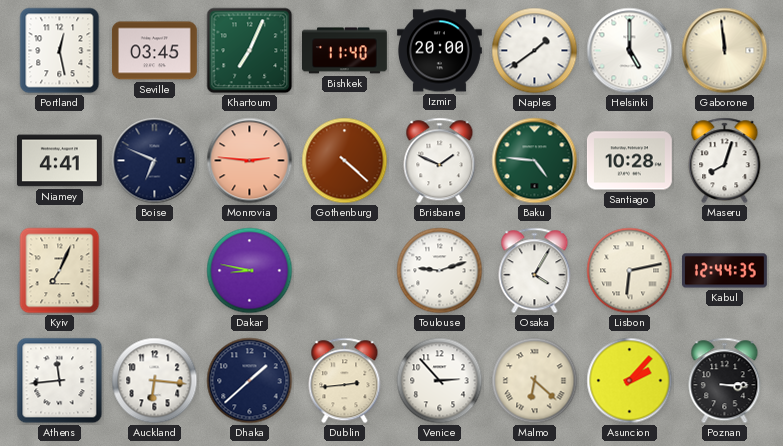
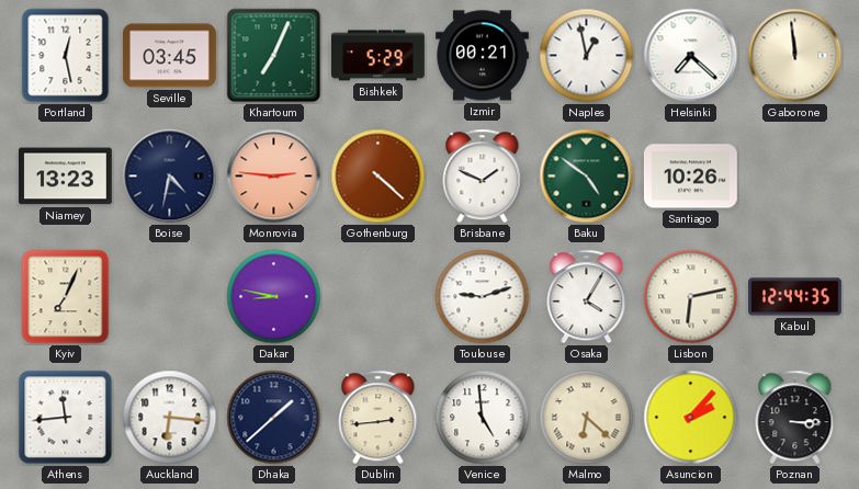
Bishkek: 11:40 -> 5:29 (378, 56)
Izmir: 20:00 -> 00:21 (483, 56)
Naples: 1:39 -> 12:58 (587, 56)
Helsinki: 5:00 -> 7:22 (691, 56)
Niamey: 4:41 -> 13:23 (65, 177)
Boise: 6:49 -> 4:32 (170, 177)
Baku: 4:46 -> 4:51 (587, 177)
Santiago: 10:28 -> 10:26 (690, 177)
Maseru: 8:03 -> none (725, 161)
Venice: 2:53 -> 4:59 (483, 418)
